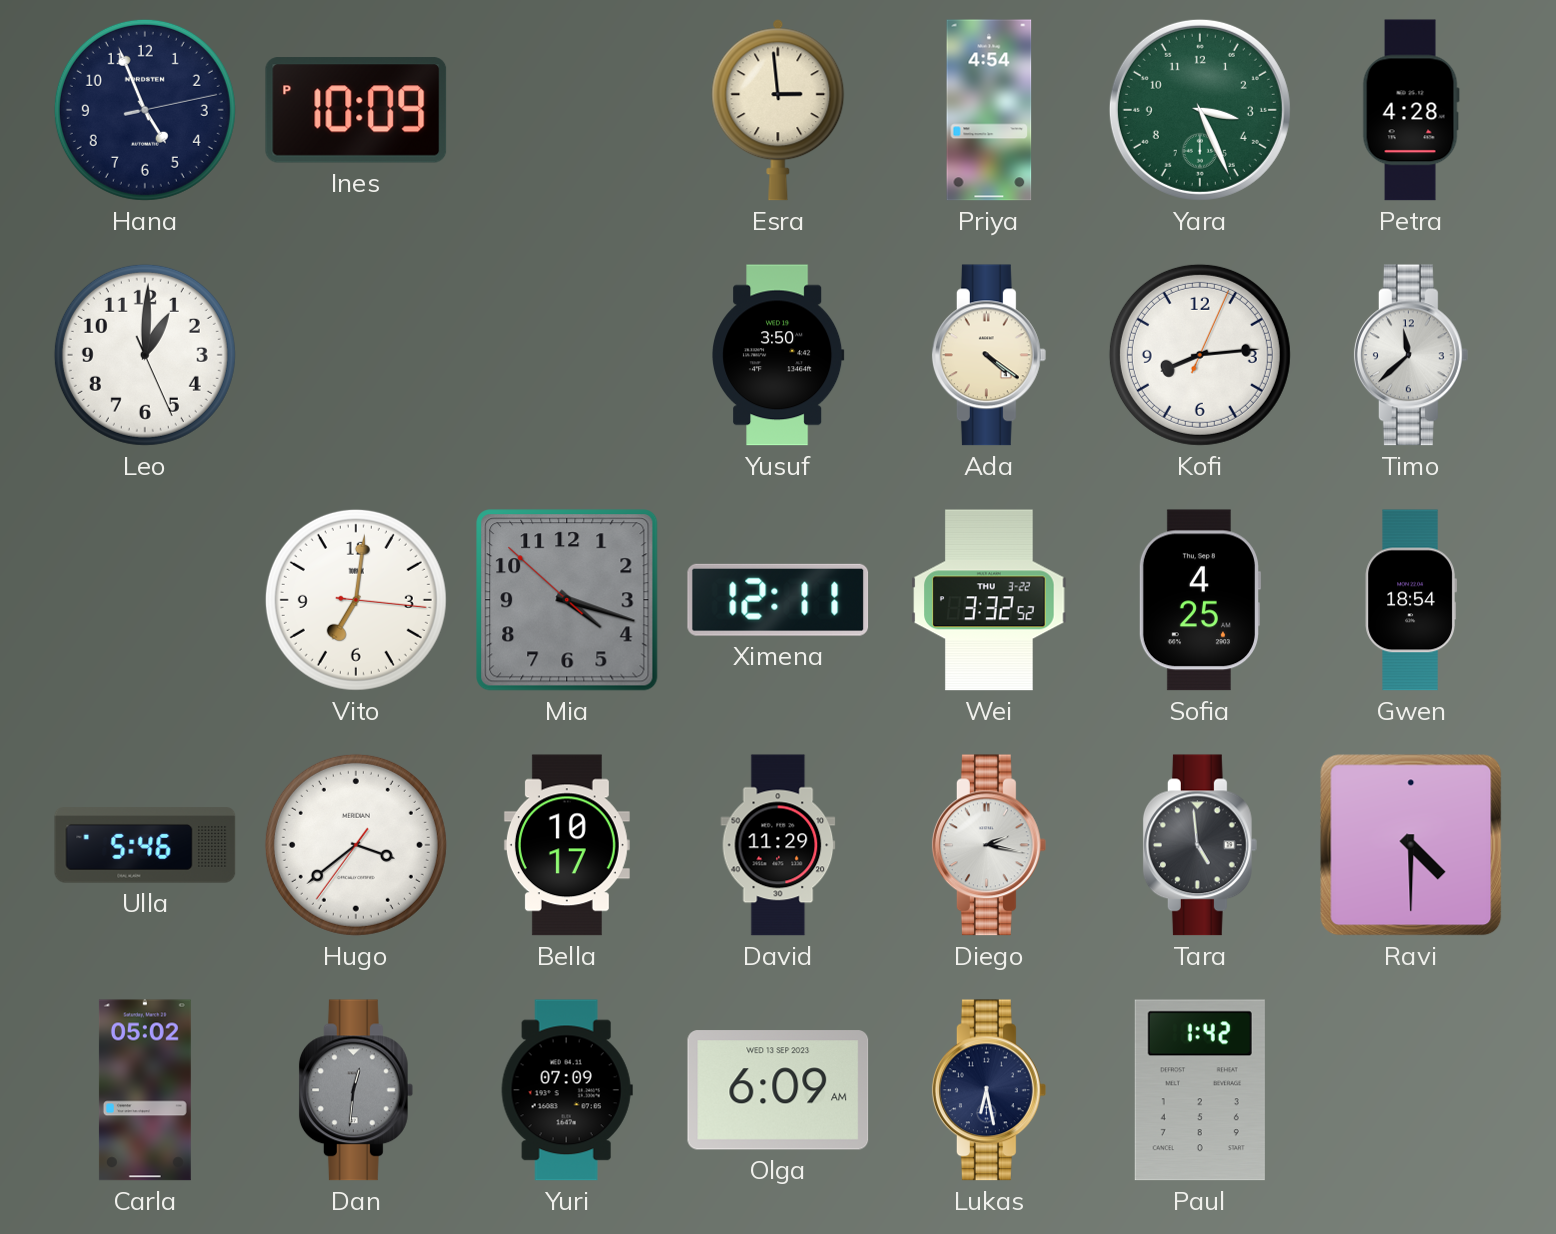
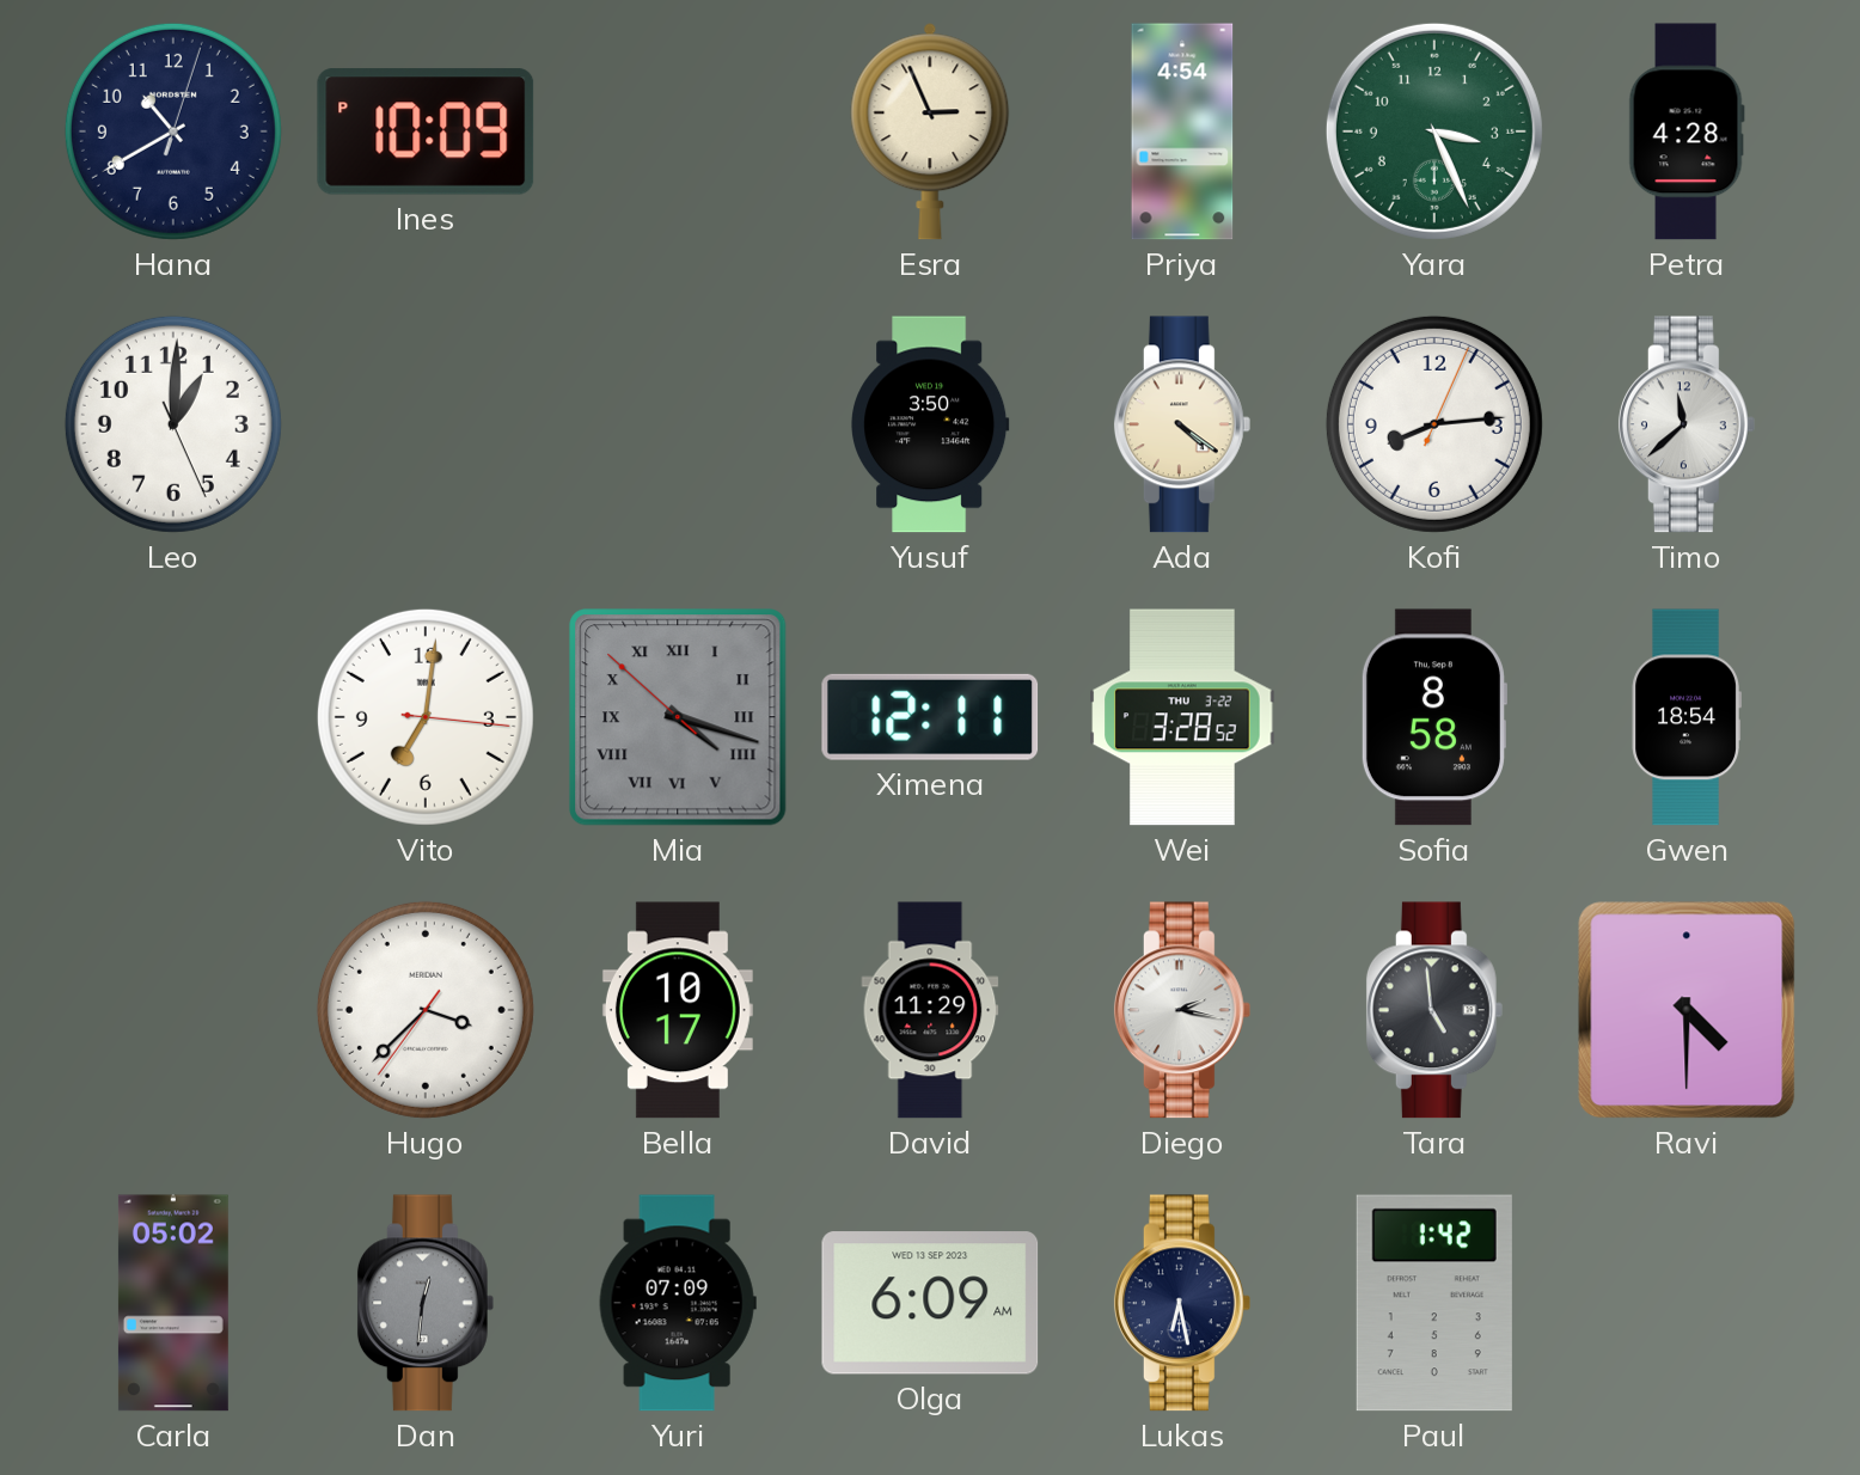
Hana: 4:56 -> 10:40 (173, 131)
Esra: 2:59 -> 2:56 (930, 131)
Mia numerals: Arabic -> Roman (678, 717)
Wei: 3:32 -> 3:28 (1182, 717)
Sofia: 4:25 -> 8:58 (1433, 717)
Ulla: 5:46 -> none (145, 845)
Hugo: 3:38 -> 3:37 (426, 1010)
